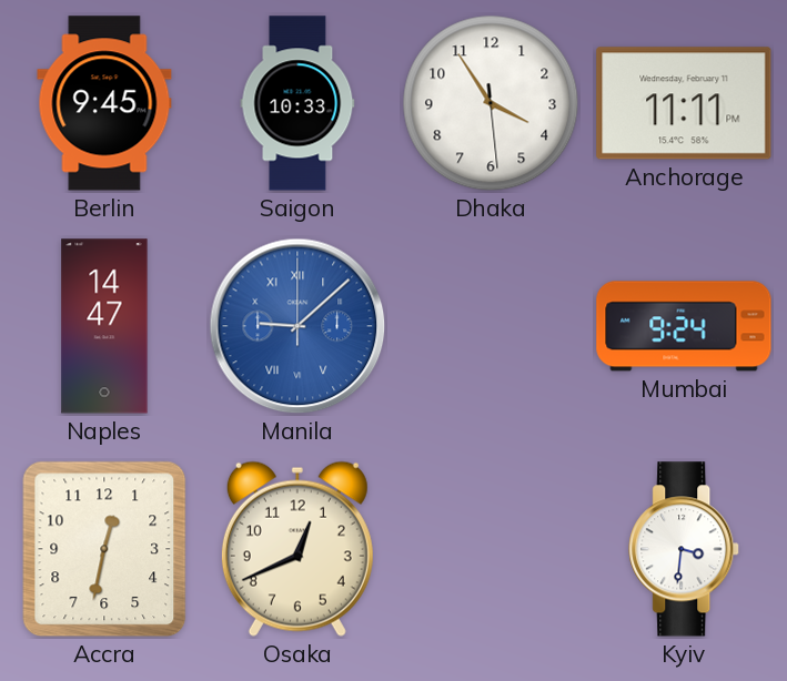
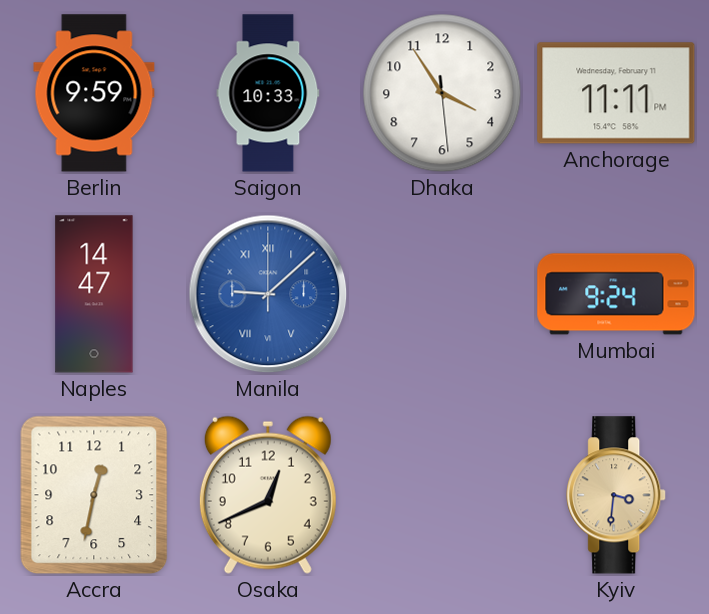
Berlin: 9:45 -> 9:59 (94, 93)
Kyiv dial: white -> champagne (617, 495)
